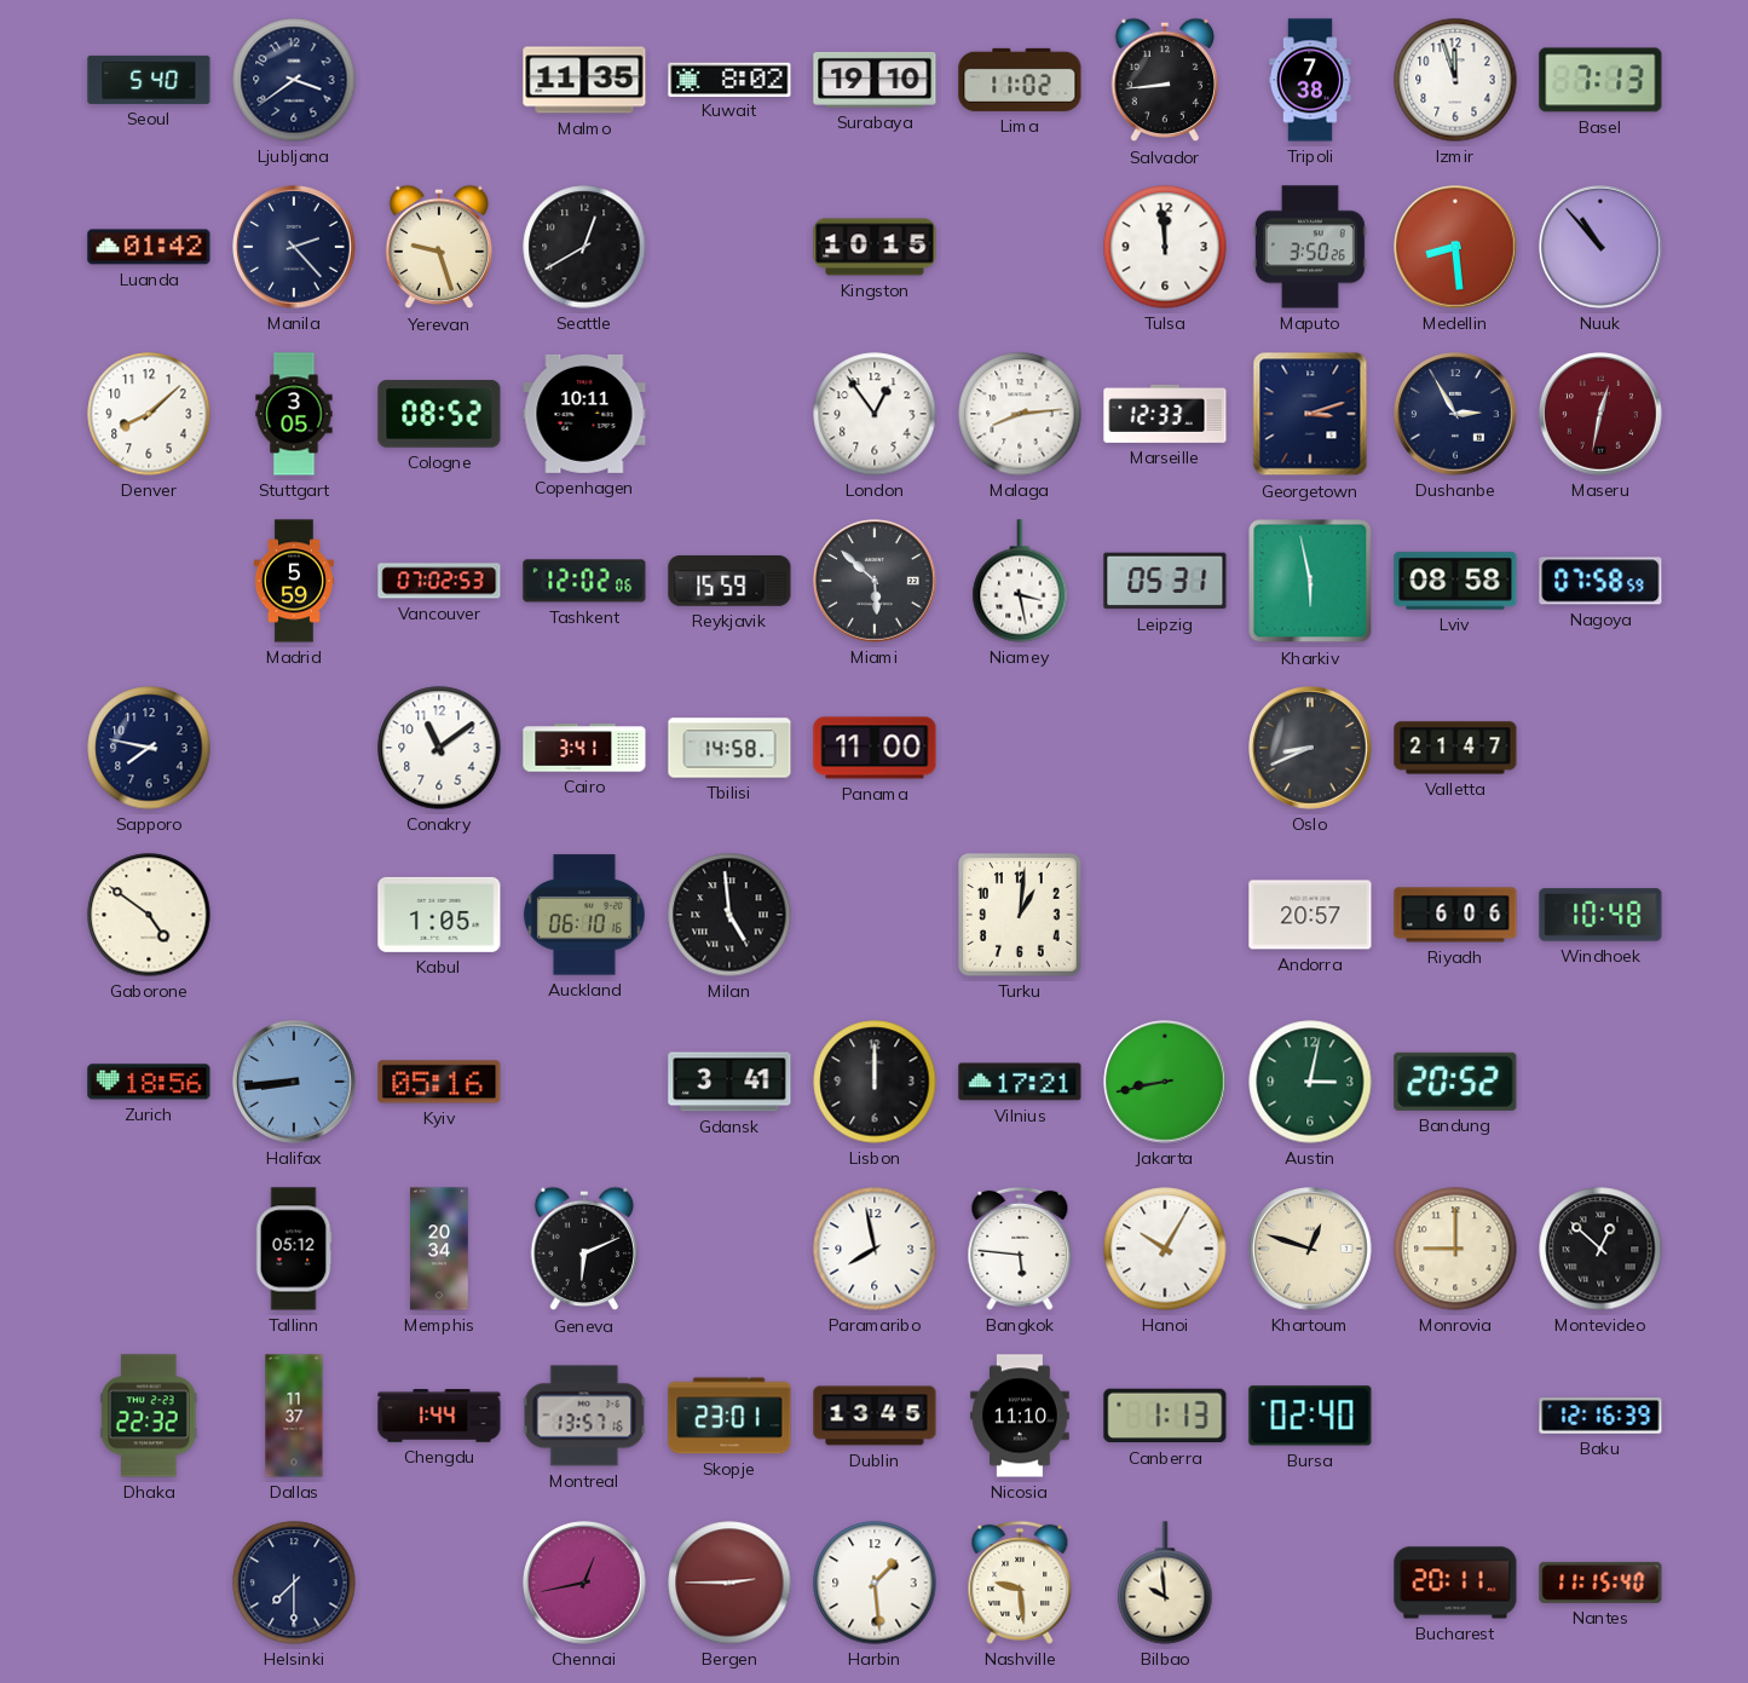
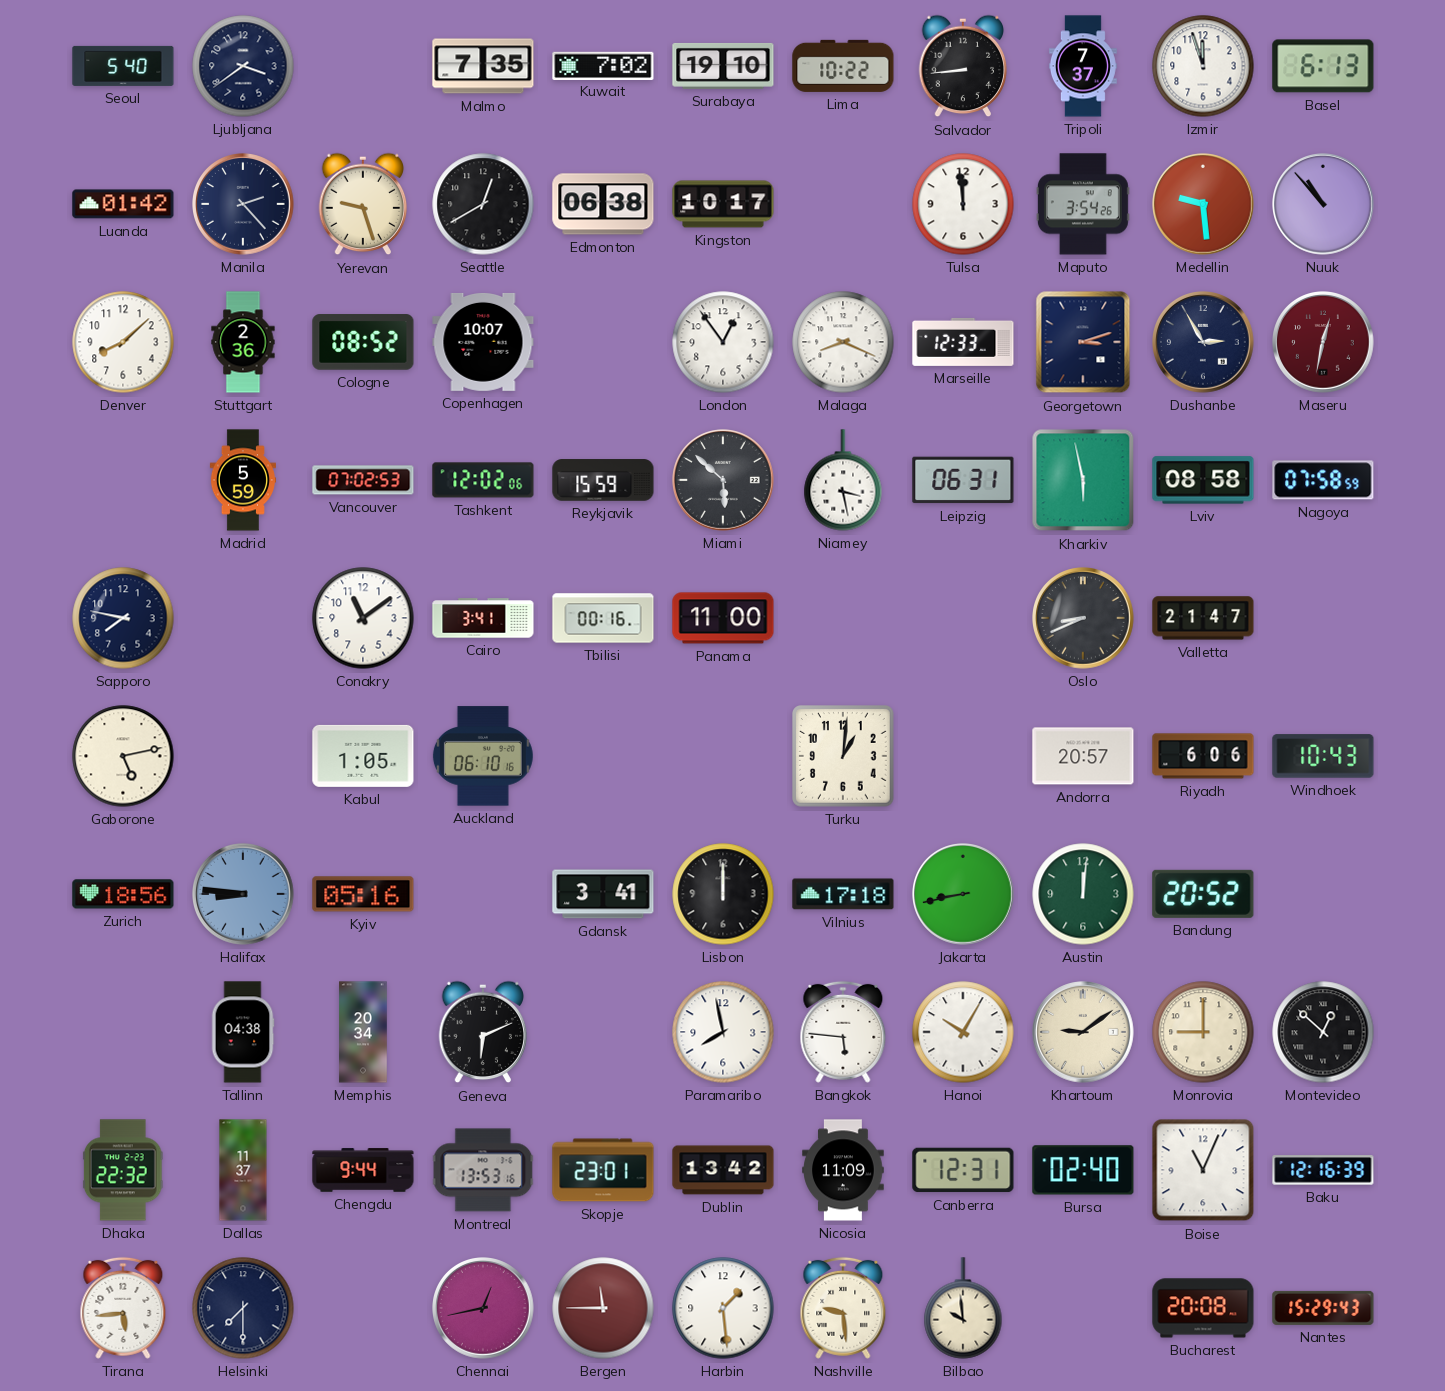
Malmo: 11:35 -> 7:35 (483, 66)
Kuwait: 8:02 -> 7:02 (603, 65)
Lima: 11:02 -> 10:22 (843, 66)
Tripoli: 7:38 -> 7:37 (1083, 66)
Basel: 7:13 -> 6:13 (1323, 66)
Edmonton: none -> 06:38 (603, 204)
Kingston: 10:15 -> 10:17 (723, 204)
Maputo: 3:50 -> 3:54 (1083, 204)
Medellin: 8:29 -> 9:29 (1204, 205)
Stuttgart: 3:05 -> 2:36 (243, 342)
Copenhagen: 10:11 -> 10:07 (483, 342)
Malaga: 8:14 -> 8:19 (843, 342)
Leipzig: 05:31 -> 06:31 (963, 480)
Tbilisi: 14:58 -> 00:16 (603, 618)
Gaborone: 4:51 -> 5:13 (123, 756)
Milan: 4:59 -> none (729, 915)
Windhoek: 10:48 -> 10:43 (1323, 756)
Halifax: 8:44 -> 8:46 (244, 895)
Vilnius: 17:21 -> 17:18 (843, 894)
Austin: 3:02 -> 12:01 (1083, 894)
Tallinn: 05:12 -> 04:38 (243, 1032)
Khartoum: 12:48 -> 9:09 (1084, 1033)
Chengdu: 1:44 -> 9:44 (363, 1170)
Montreal: 13:57 -> 13:53 (483, 1170)
Dublin: 13:45 -> 13:42 (723, 1170)
Nicosia: 11:10 -> 11:09 (843, 1170)
Canberra: 1:13 -> 12:31 (963, 1170)
Boise: none -> 11:04 (1203, 1170)
Tirana: none -> 5:44 (123, 1308)
Bergen: 2:45 -> 11:45 (603, 1308)
Bucharest: 20:11 -> 20:08 (1203, 1308)
Nantes: 11:15 -> 15:29 (1323, 1308)
